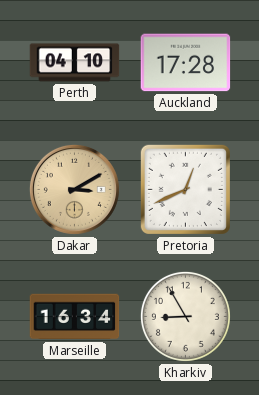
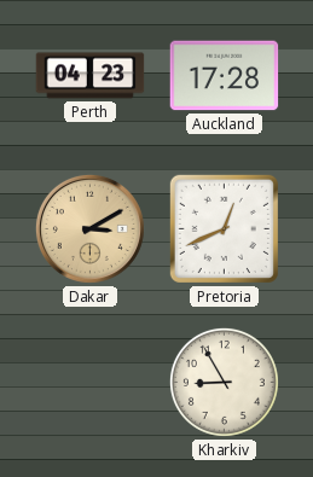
Perth: 04:10 -> 04:23 (91, 76)
Marseille: 16:34 -> none (75, 317)
